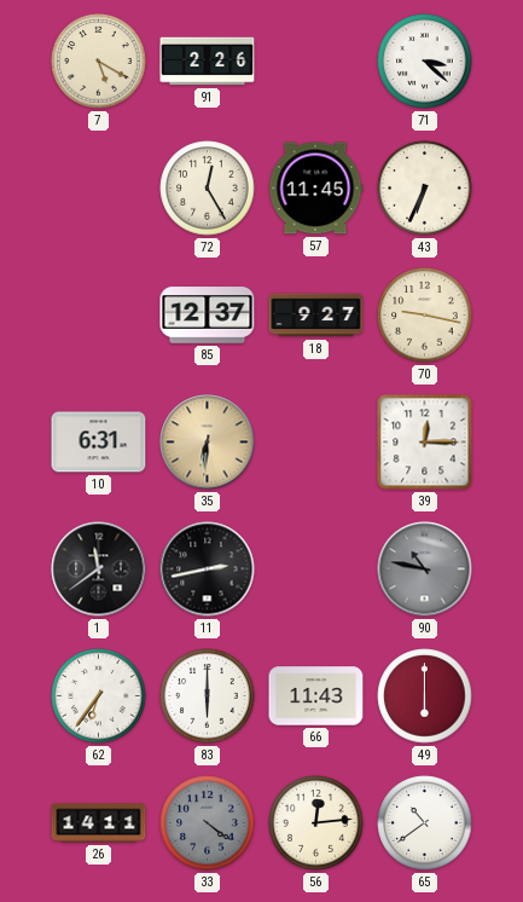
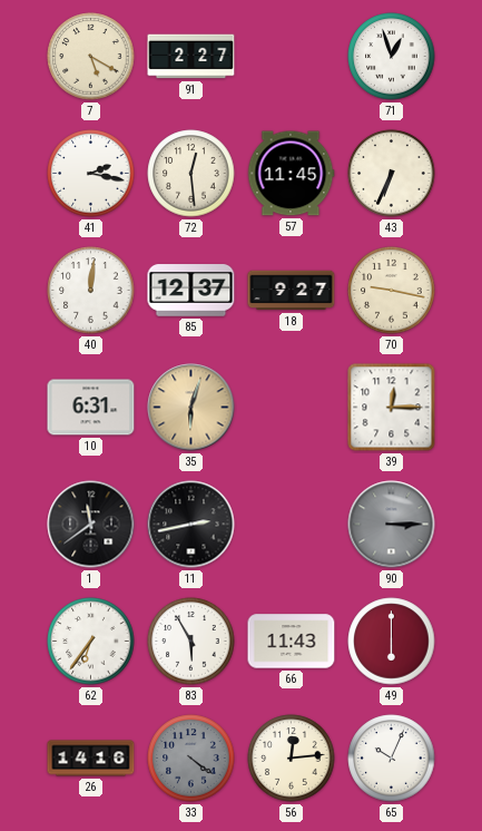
91: 2:26 -> 2:27 (191, 57)
71: 3:22 -> 12:57 (392, 57)
41: none -> 2:17 (91, 174)
72: 12:25 -> 12:29 (191, 174)
40: none -> 12:01 (91, 291)
35: 6:31 -> 6:03 (191, 408)
90: 10:47 -> 3:15 (392, 525)
83: 6:00 -> 5:55 (191, 642)
26: 14:11 -> 14:16 (91, 759)
65: 10:39 -> 10:04 (392, 759)
